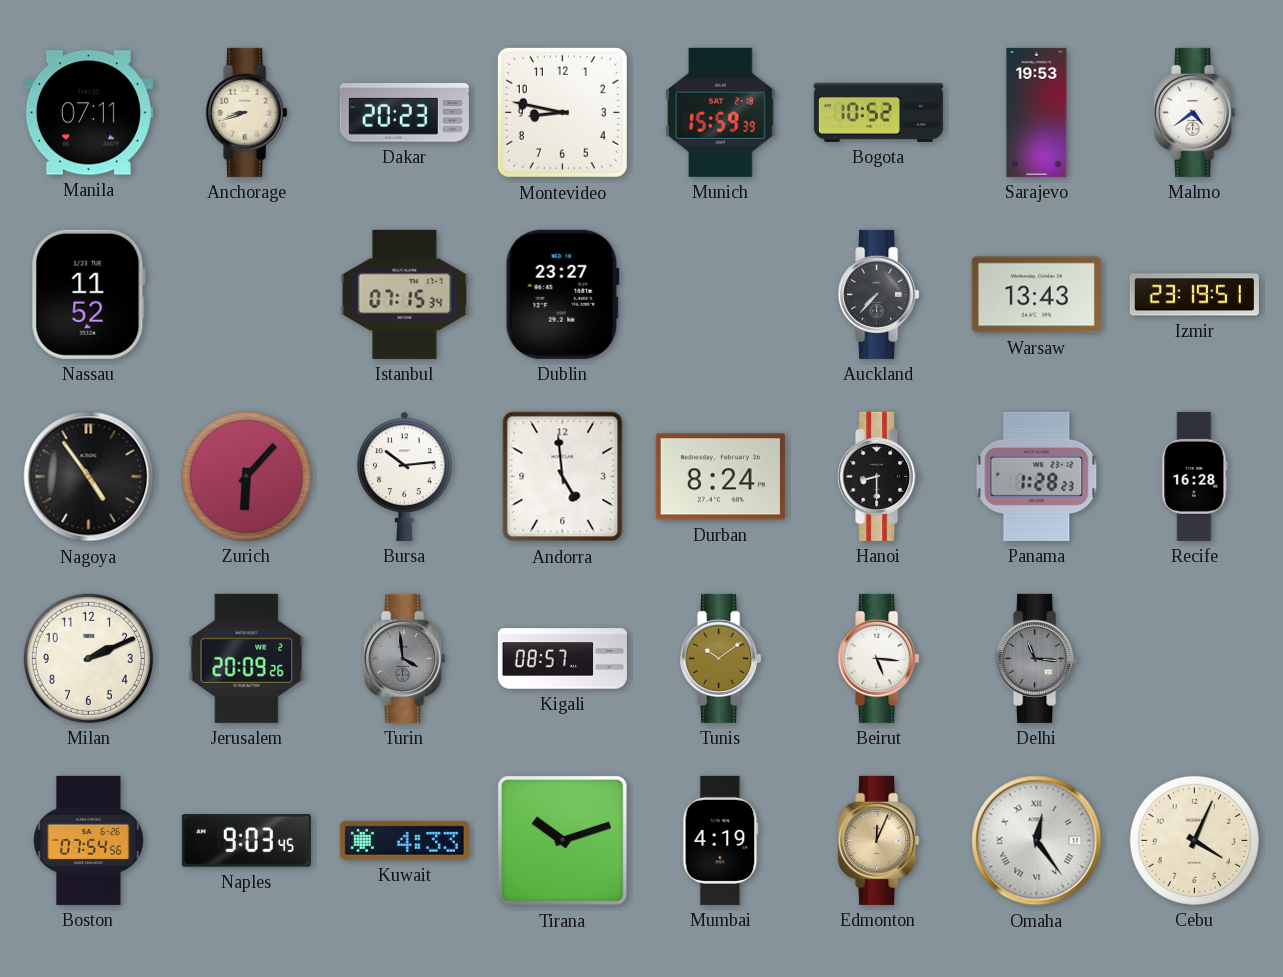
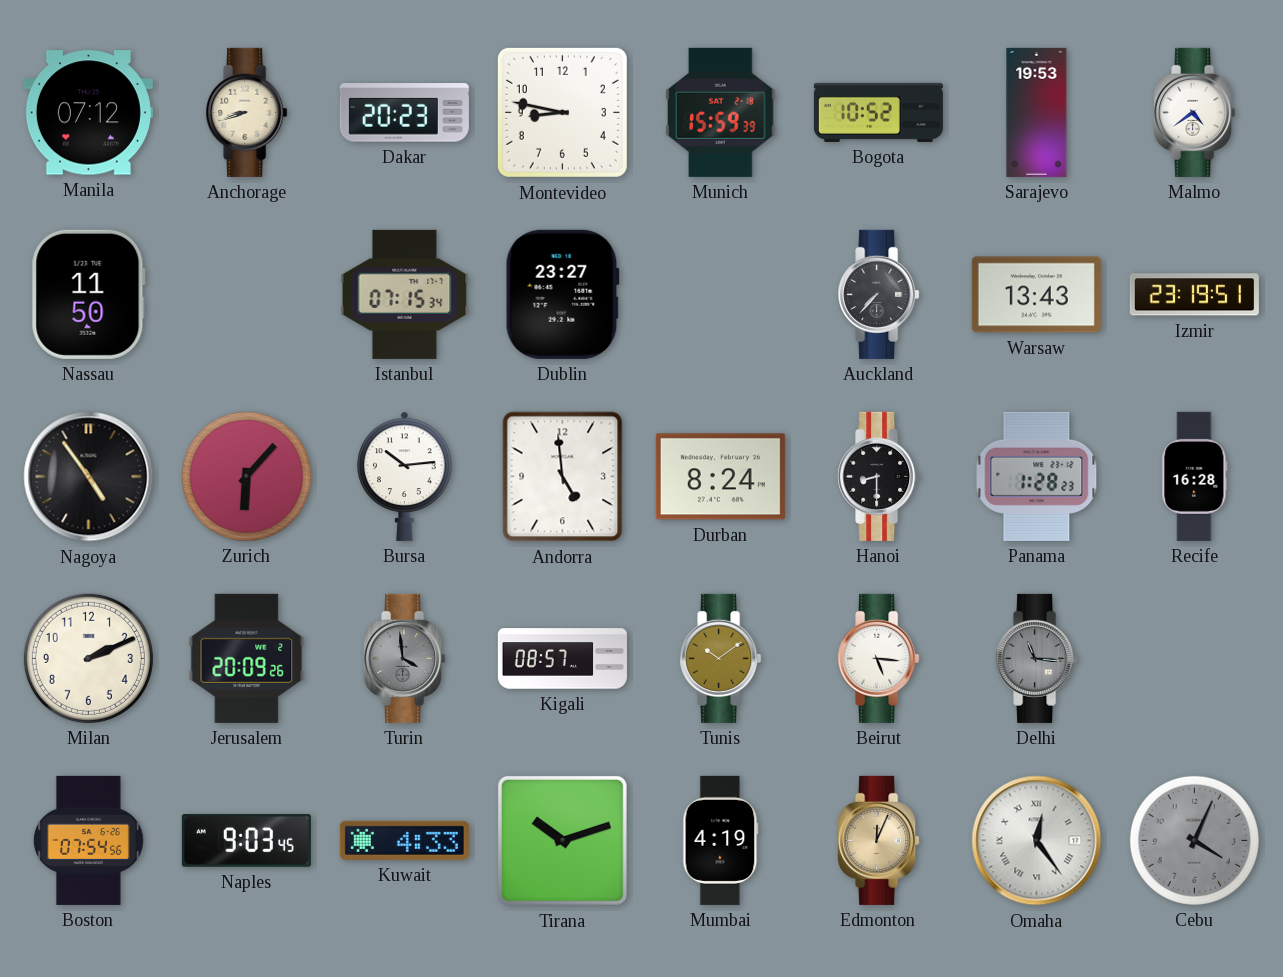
Manila: 07:11 -> 07:12 (88, 113)
Nassau: 11:52 -> 11:50 (88, 294)
Cebu dial: cream -> grey (1194, 840)
